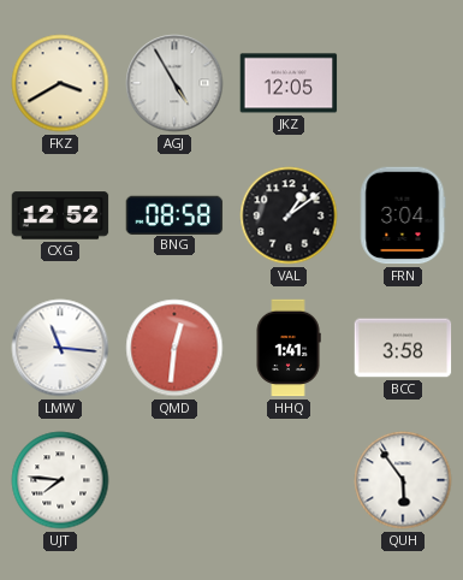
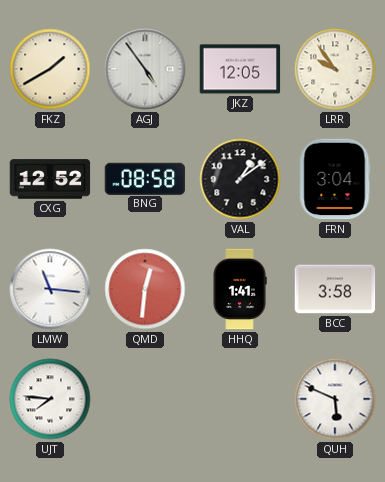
FKZ: 3:40 -> 1:40 (50, 69)
AGJ: 4:55 -> 4:54 (145, 69)
LRR: none -> 9:54 (335, 69)
QUH: 5:54 -> 5:49 (335, 399)
